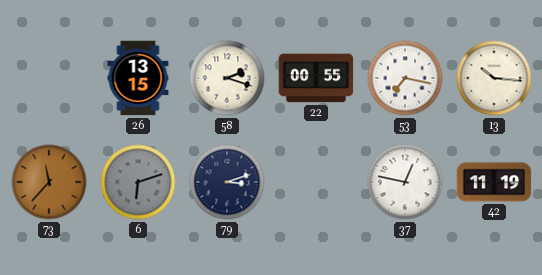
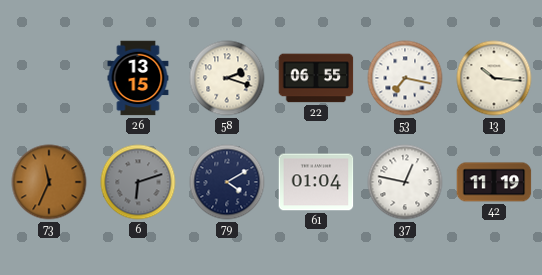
22: 00:55 -> 06:55 (316, 78)
73: 11:37 -> 11:34 (49, 182)
79: 3:12 -> 4:10 (227, 182)
61: none -> 01:04 (316, 182)
